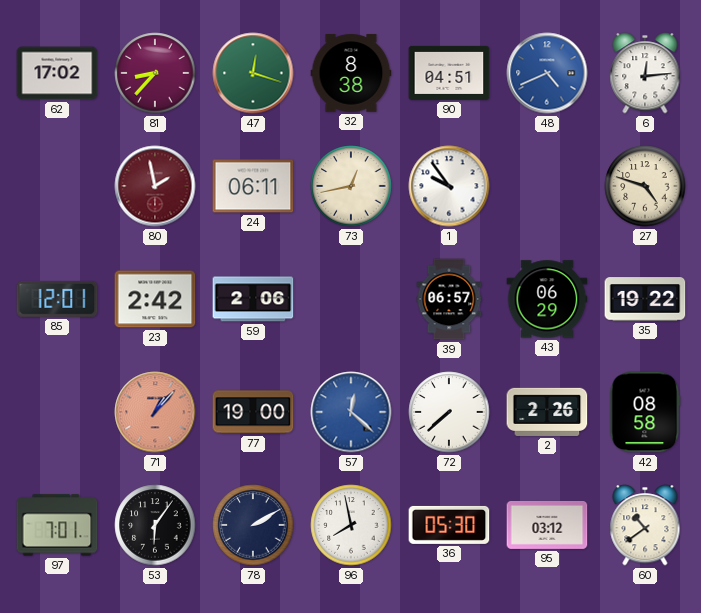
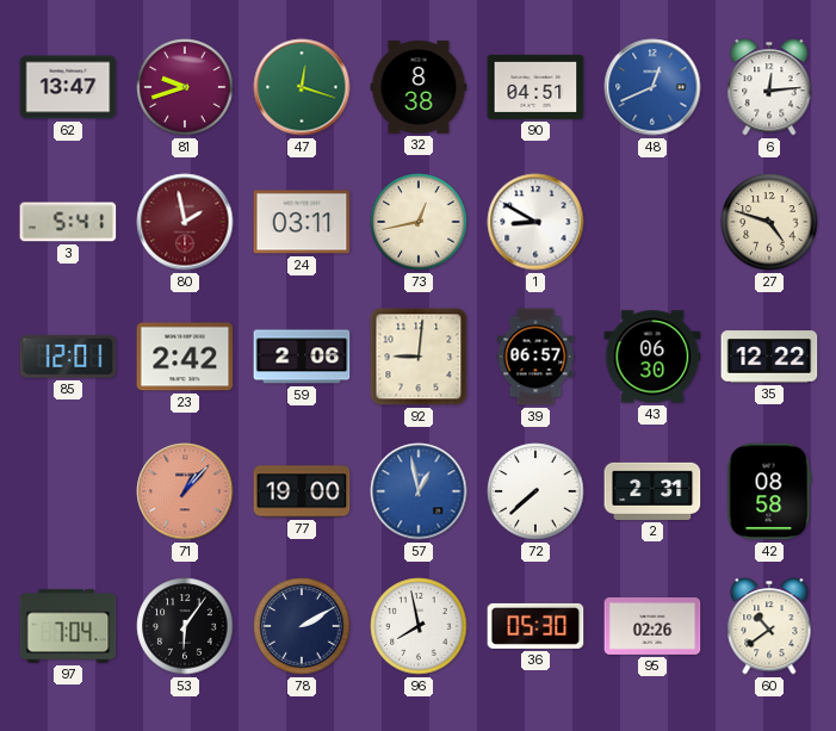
62: 17:02 -> 13:47 (68, 87)
81: 8:37 -> 9:42 (185, 87)
48: 4:41 -> 12:41 (652, 87)
3: none -> 5:41 (68, 222)
24: 06:11 -> 03:11 (302, 222)
1: 9:54 -> 8:50 (535, 222)
92: none -> 9:01 (419, 357)
43: 06:29 -> 06:30 (652, 357)
35: 19:22 -> 12:22 (769, 357)
57: 12:22 -> 12:58 (419, 491)
2: 2:26 -> 2:31 (652, 491)
97: 7:01 -> 7:04 (68, 626)
95: 03:12 -> 02:26 (652, 626)
